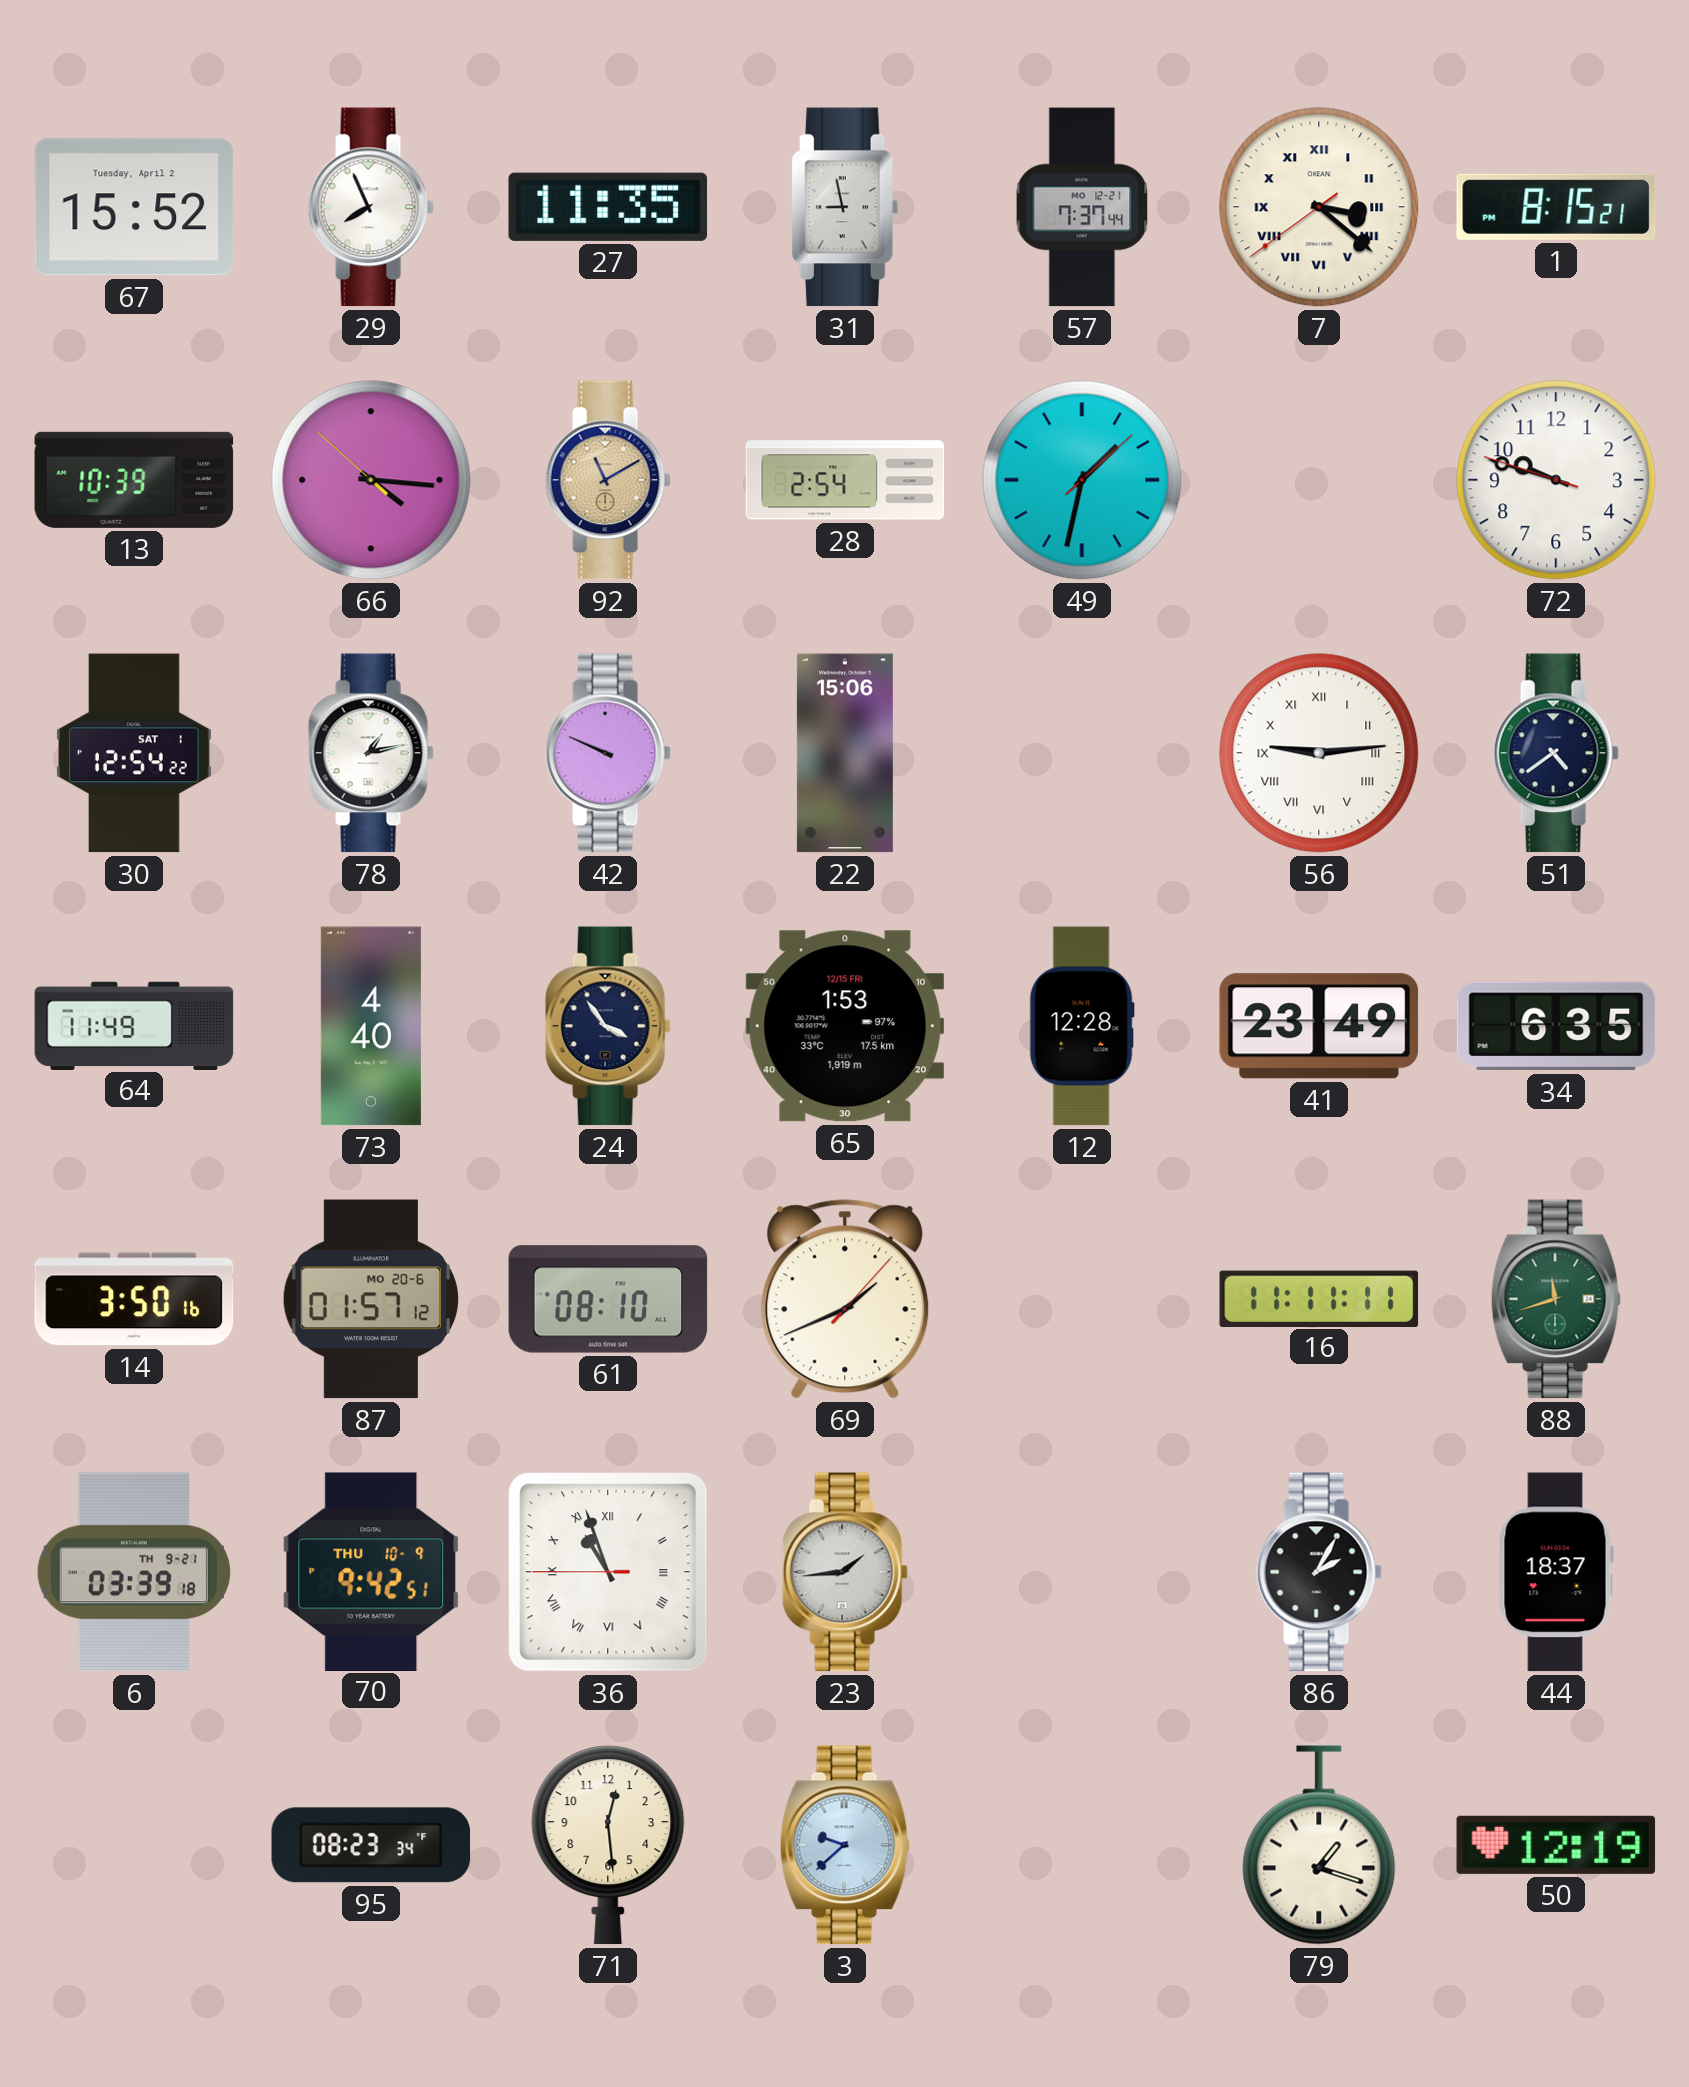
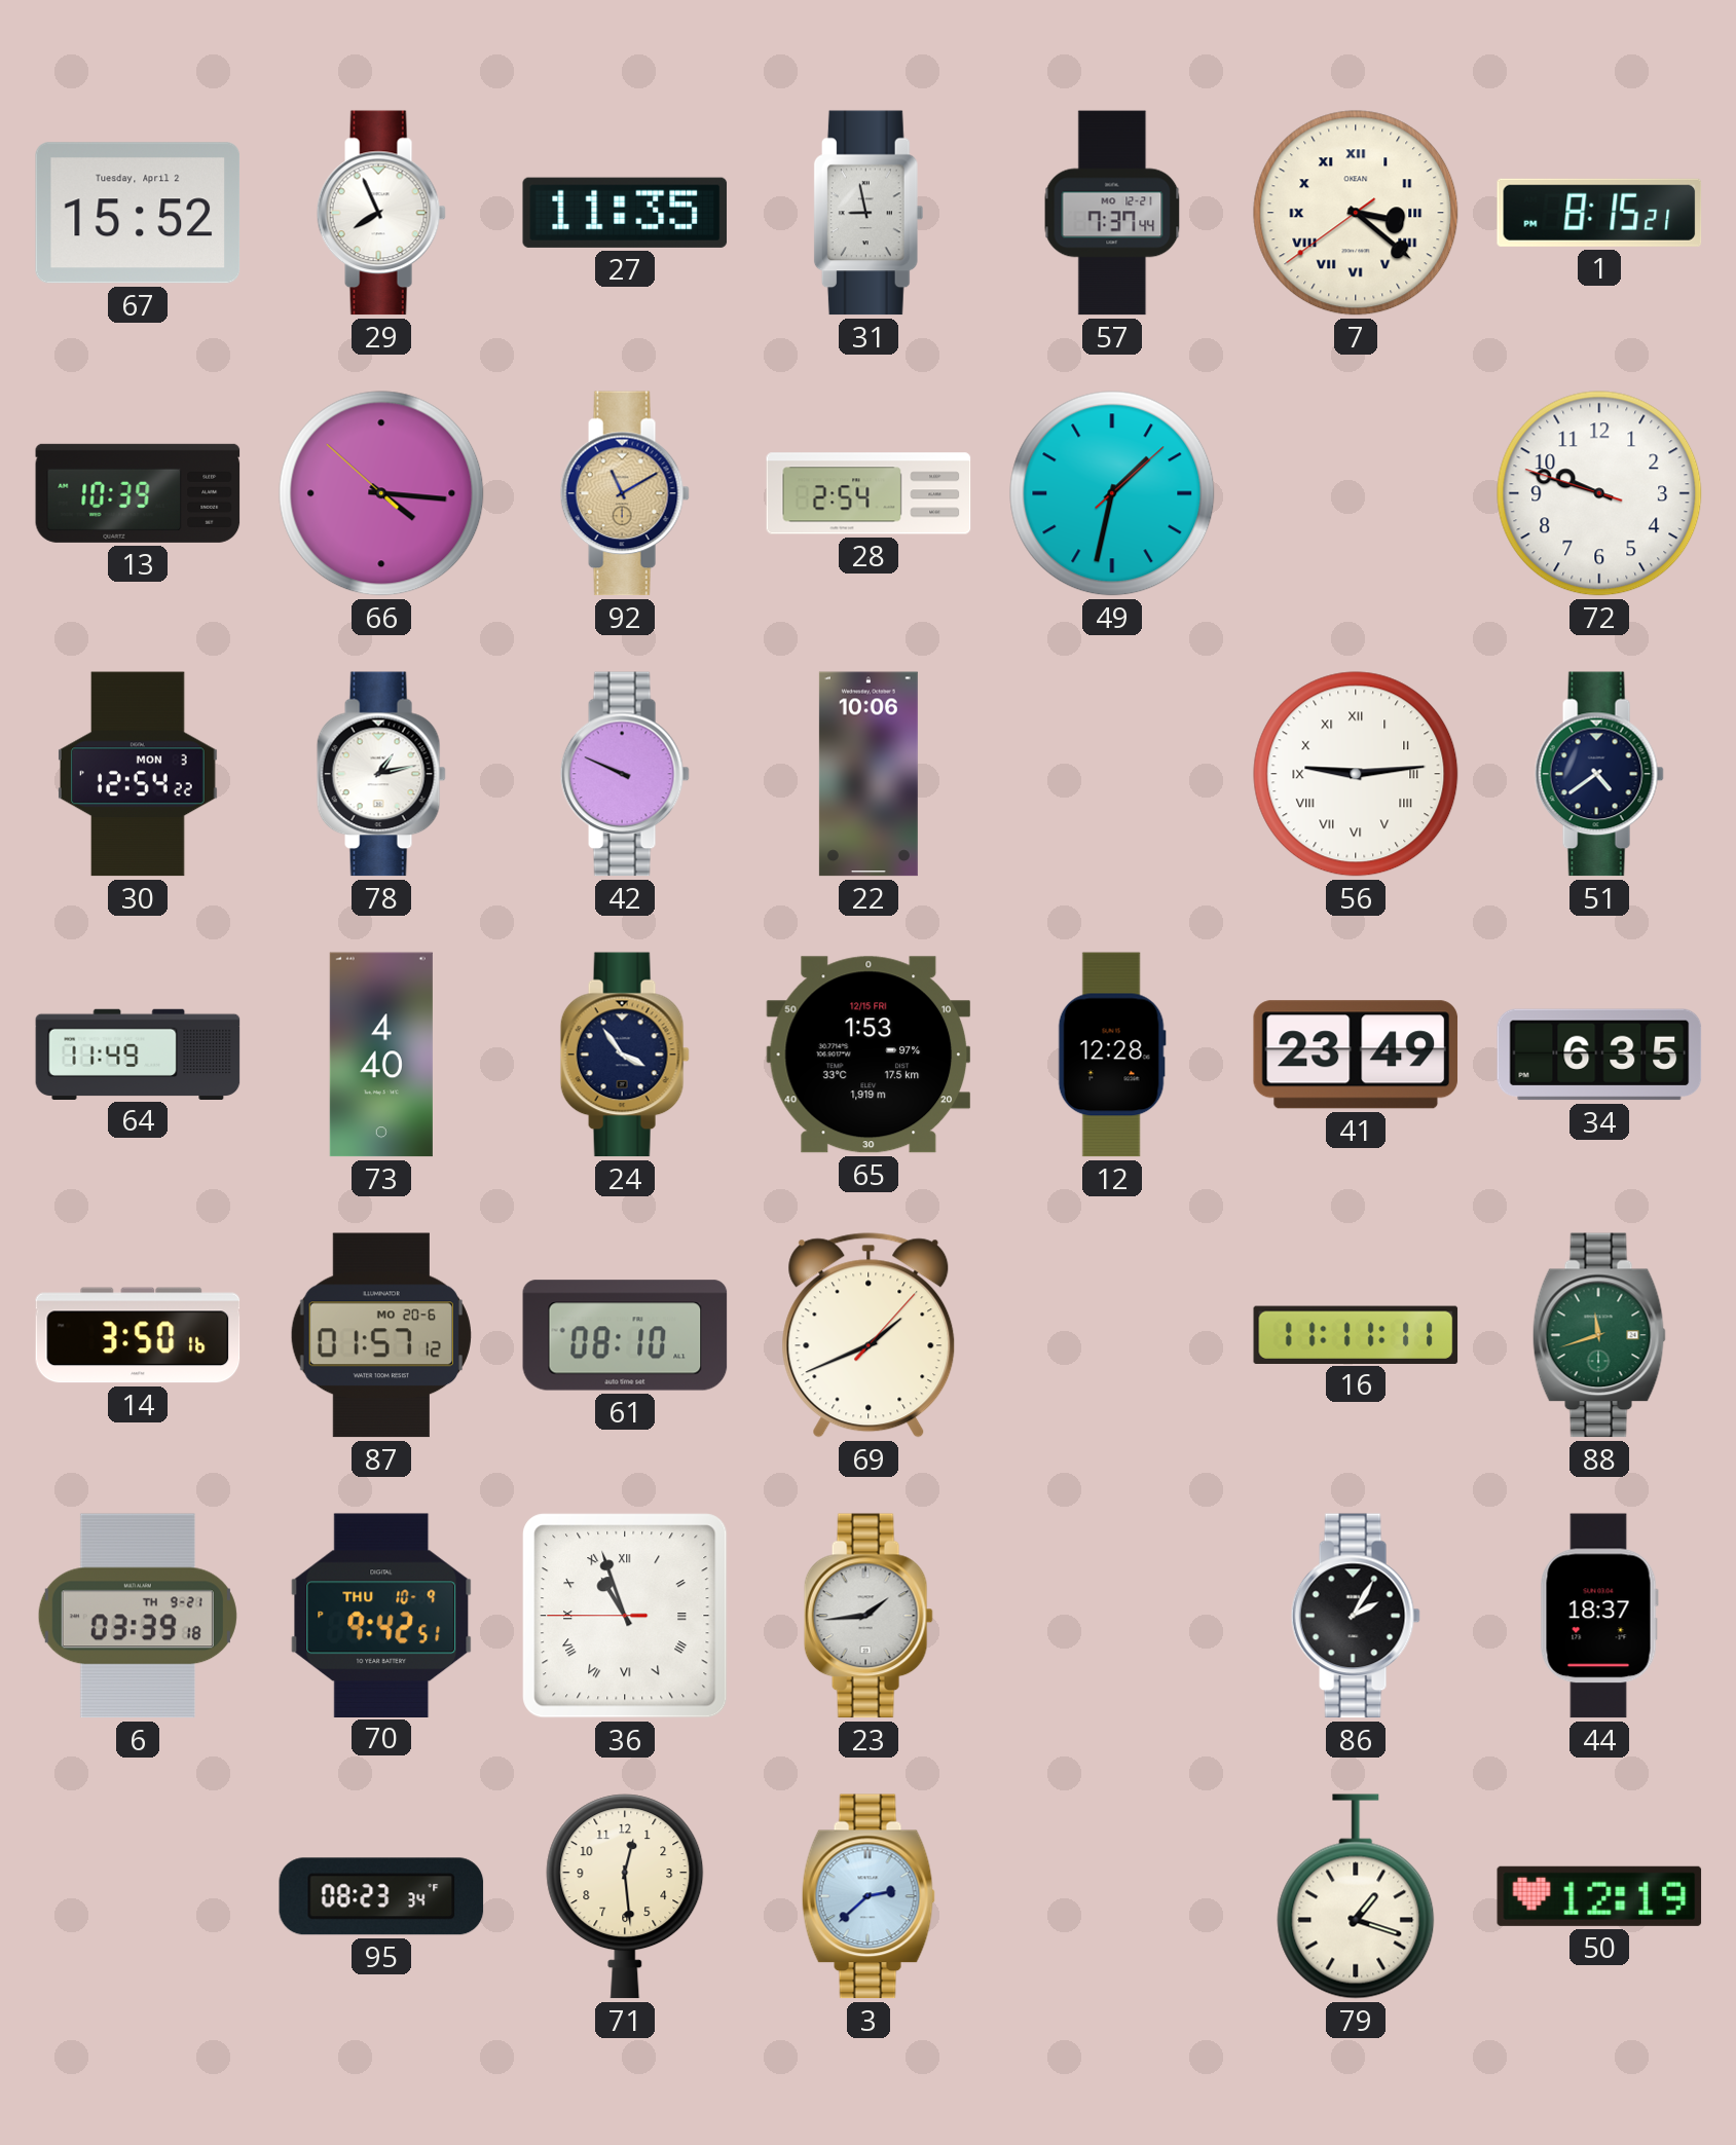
30 date: SAT 1 -> MON 3 (139, 774)
22: 15:06 -> 10:06 (869, 774)
3: 9:38 -> 2:38 (869, 1896)
